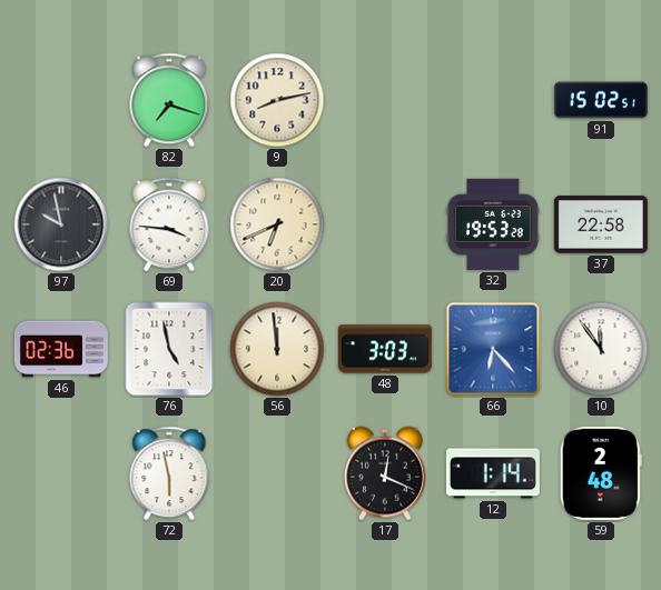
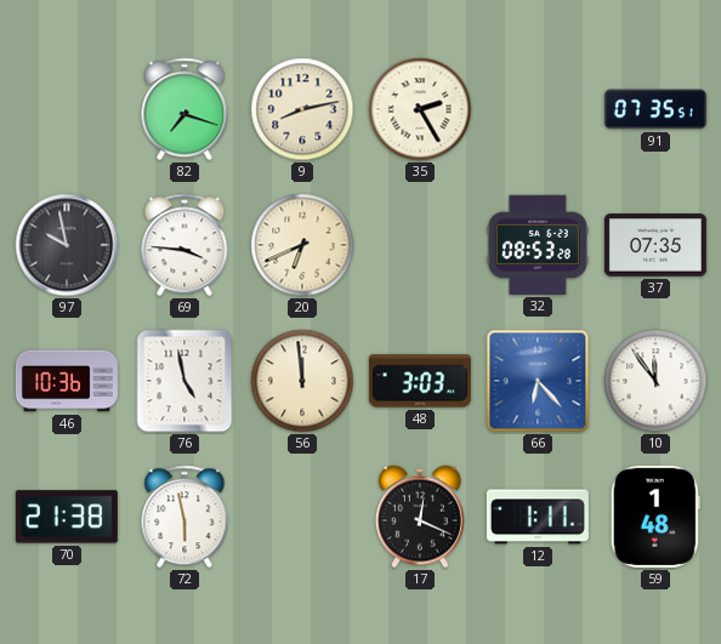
35: none -> 2:25 (420, 109)
91: 15:02 -> 07:35 (655, 109)
32: 19:53 -> 08:53 (538, 245)
37: 22:58 -> 07:35 (655, 245)
46: 02:36 -> 10:36 (67, 381)
70: none -> 21:38 (67, 517)
12: 1:14 -> 1:11 (538, 517)
59: 2:48 -> 1:48 (655, 517)
